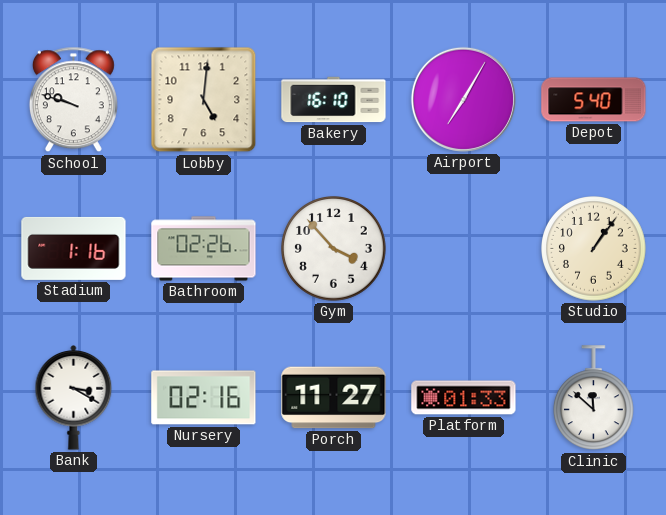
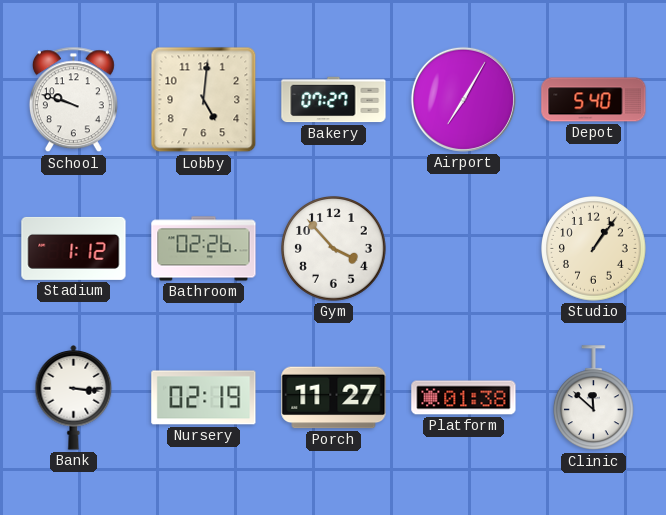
Bakery: 16:10 -> 07:27 (334, 100)
Stadium: 1:16 -> 1:12 (74, 248)
Bank: 3:20 -> 3:16 (74, 398)
Nursery: 02:16 -> 02:19 (204, 398)
Platform: 01:33 -> 01:38 (464, 398)
